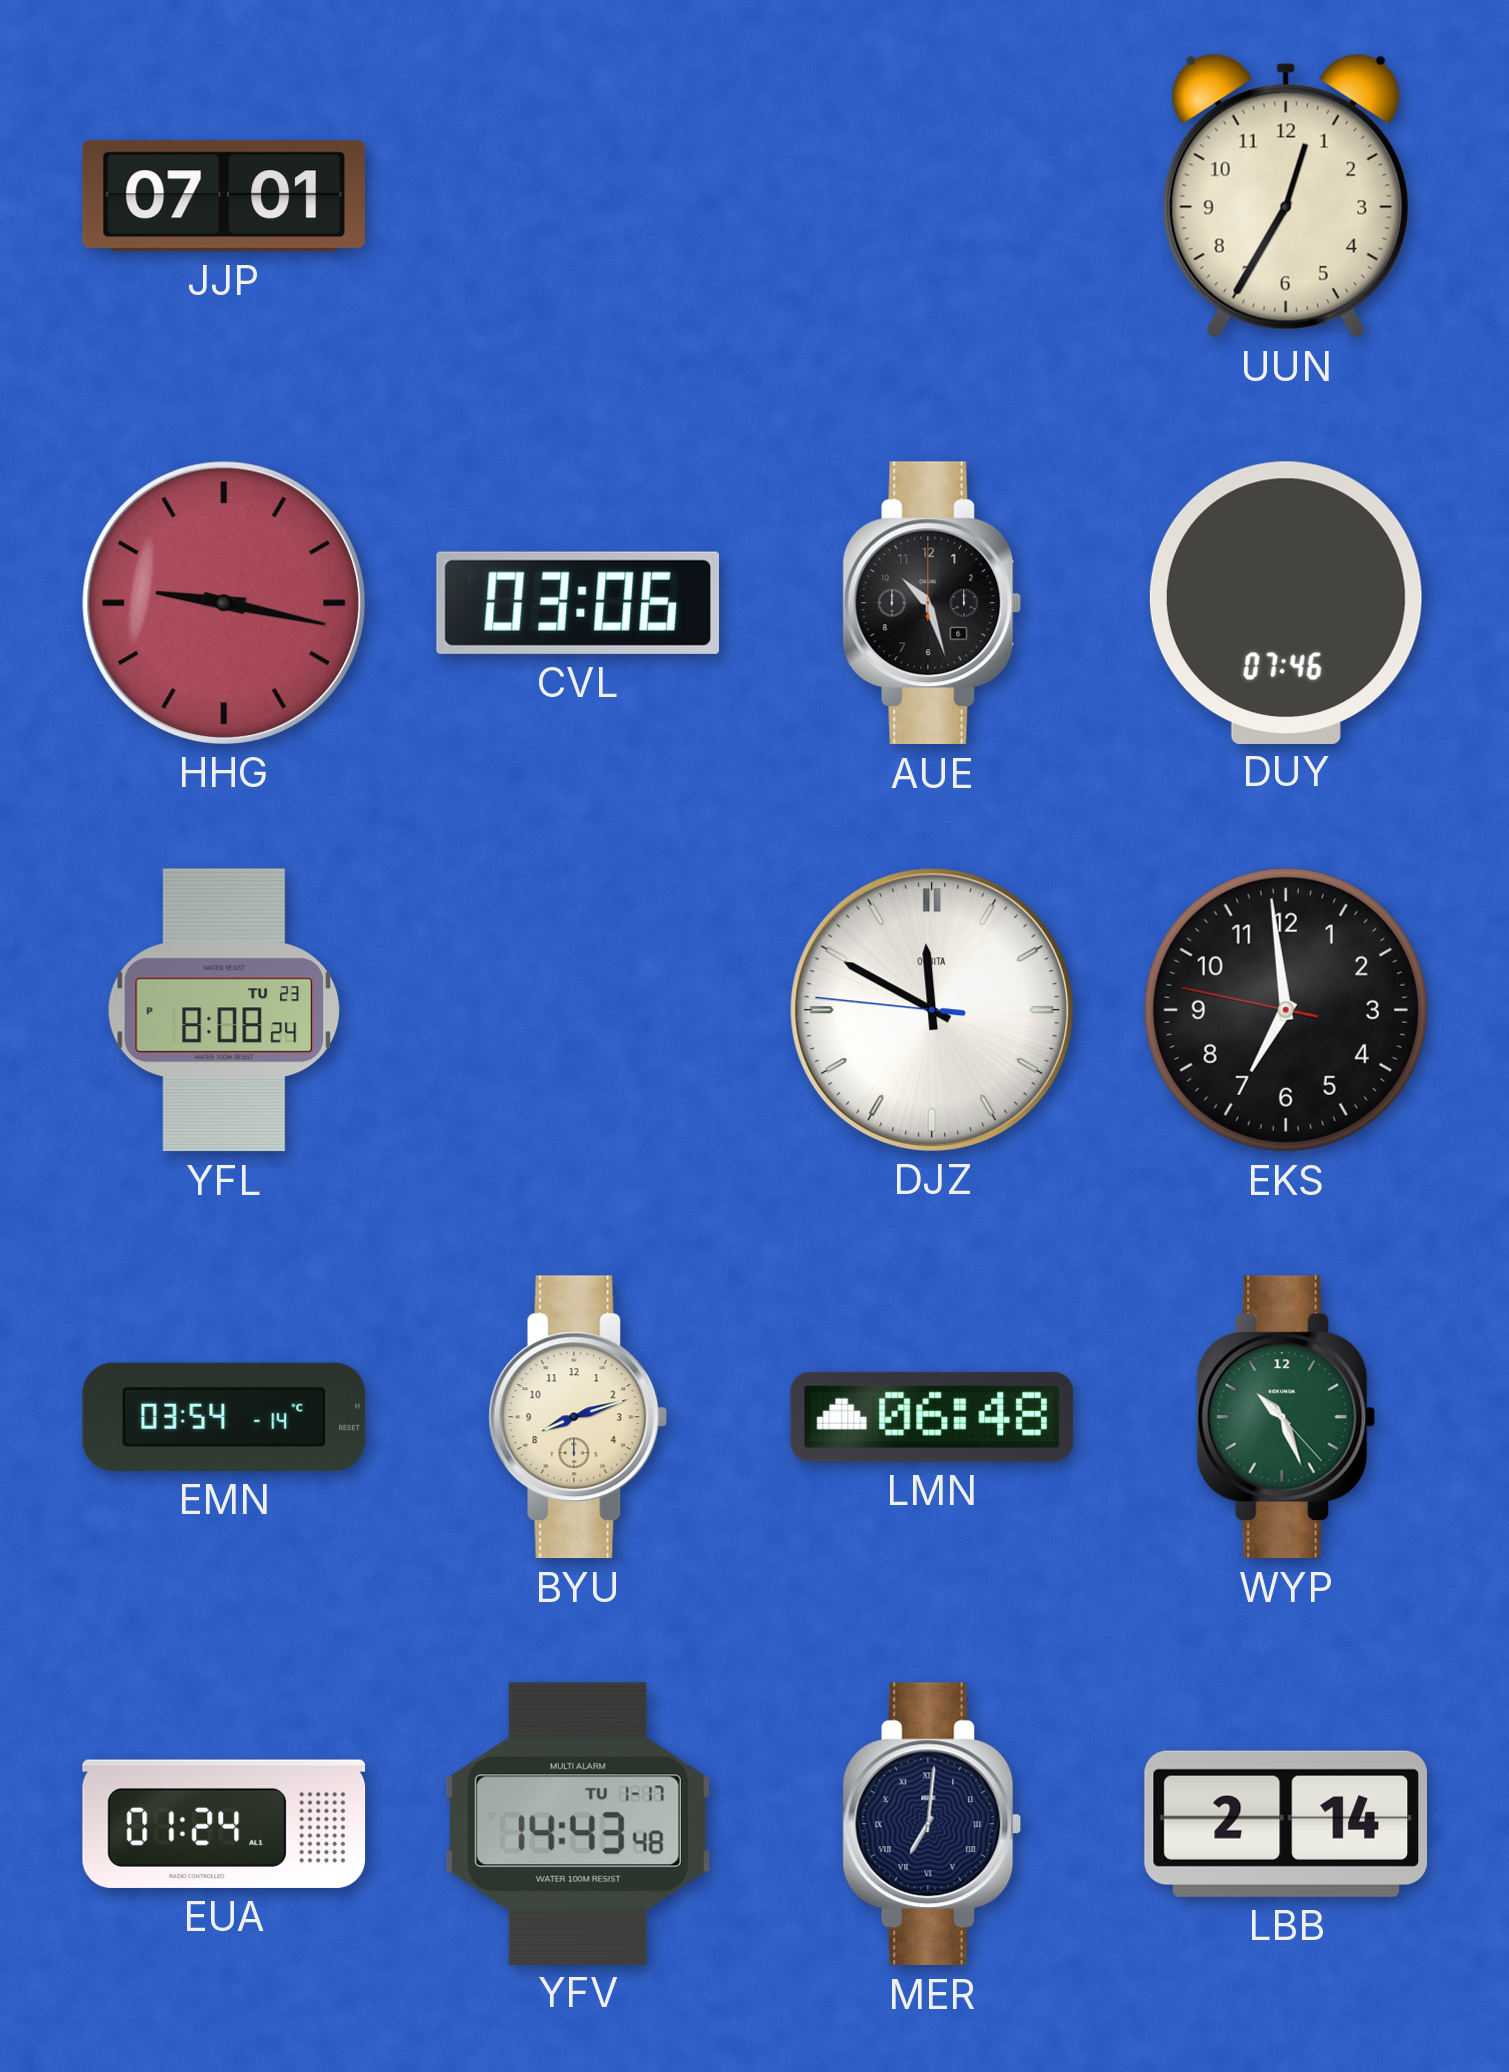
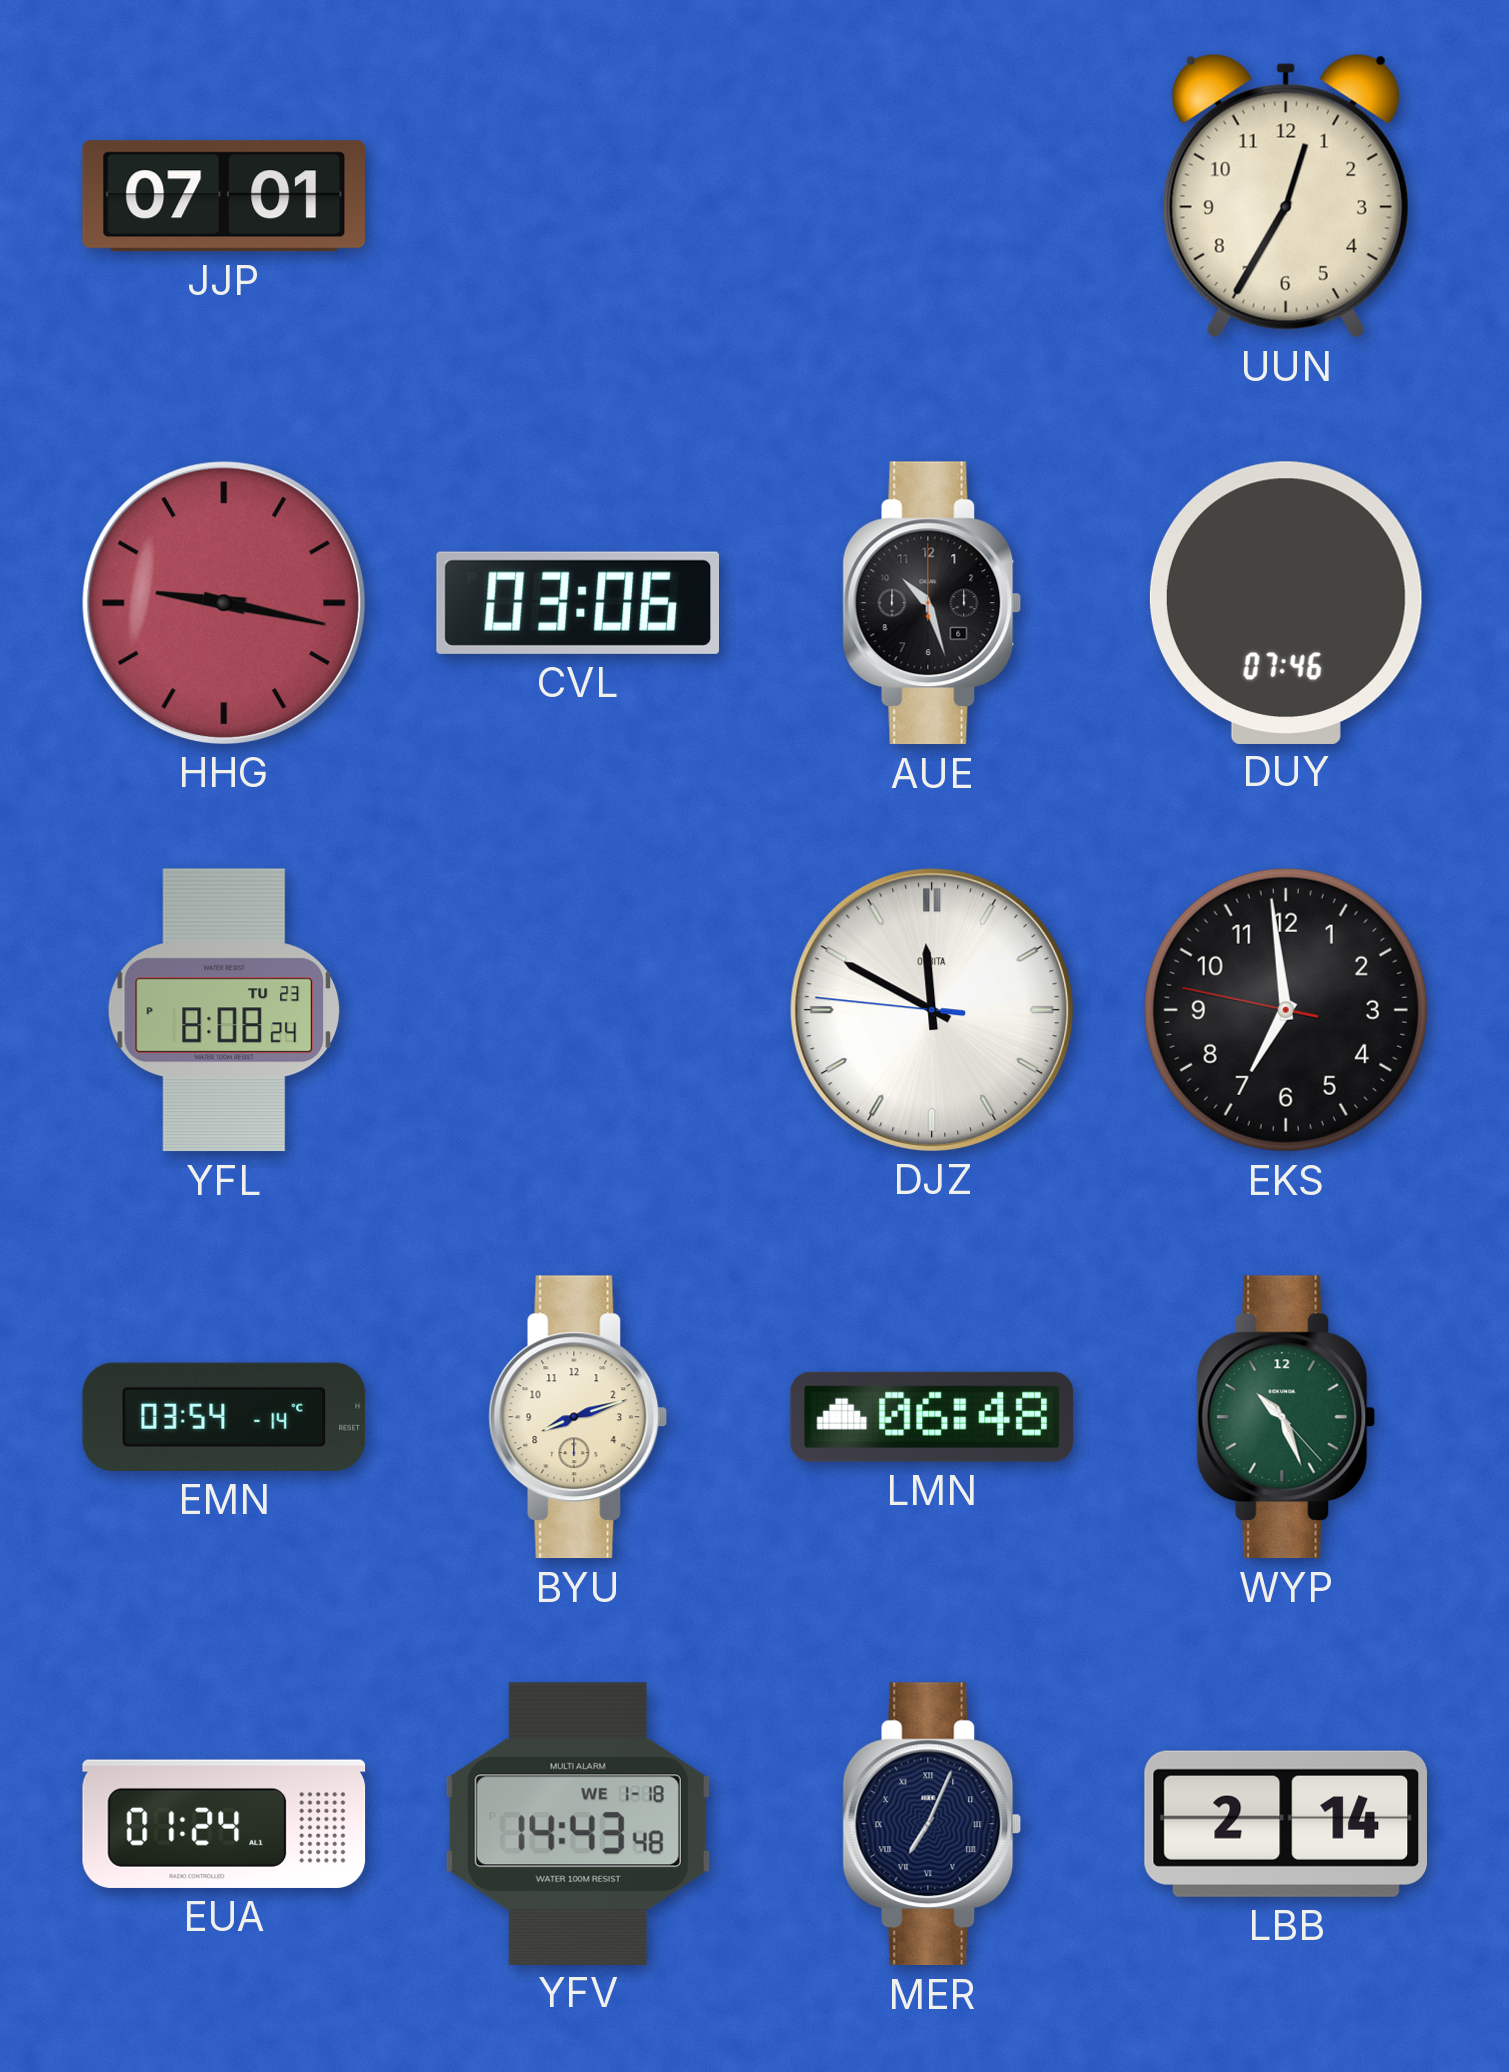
YFV date: TU 1-17 -> WE 1-18 (578, 1823)
MER: 7:01 -> 7:04 (932, 1824)
